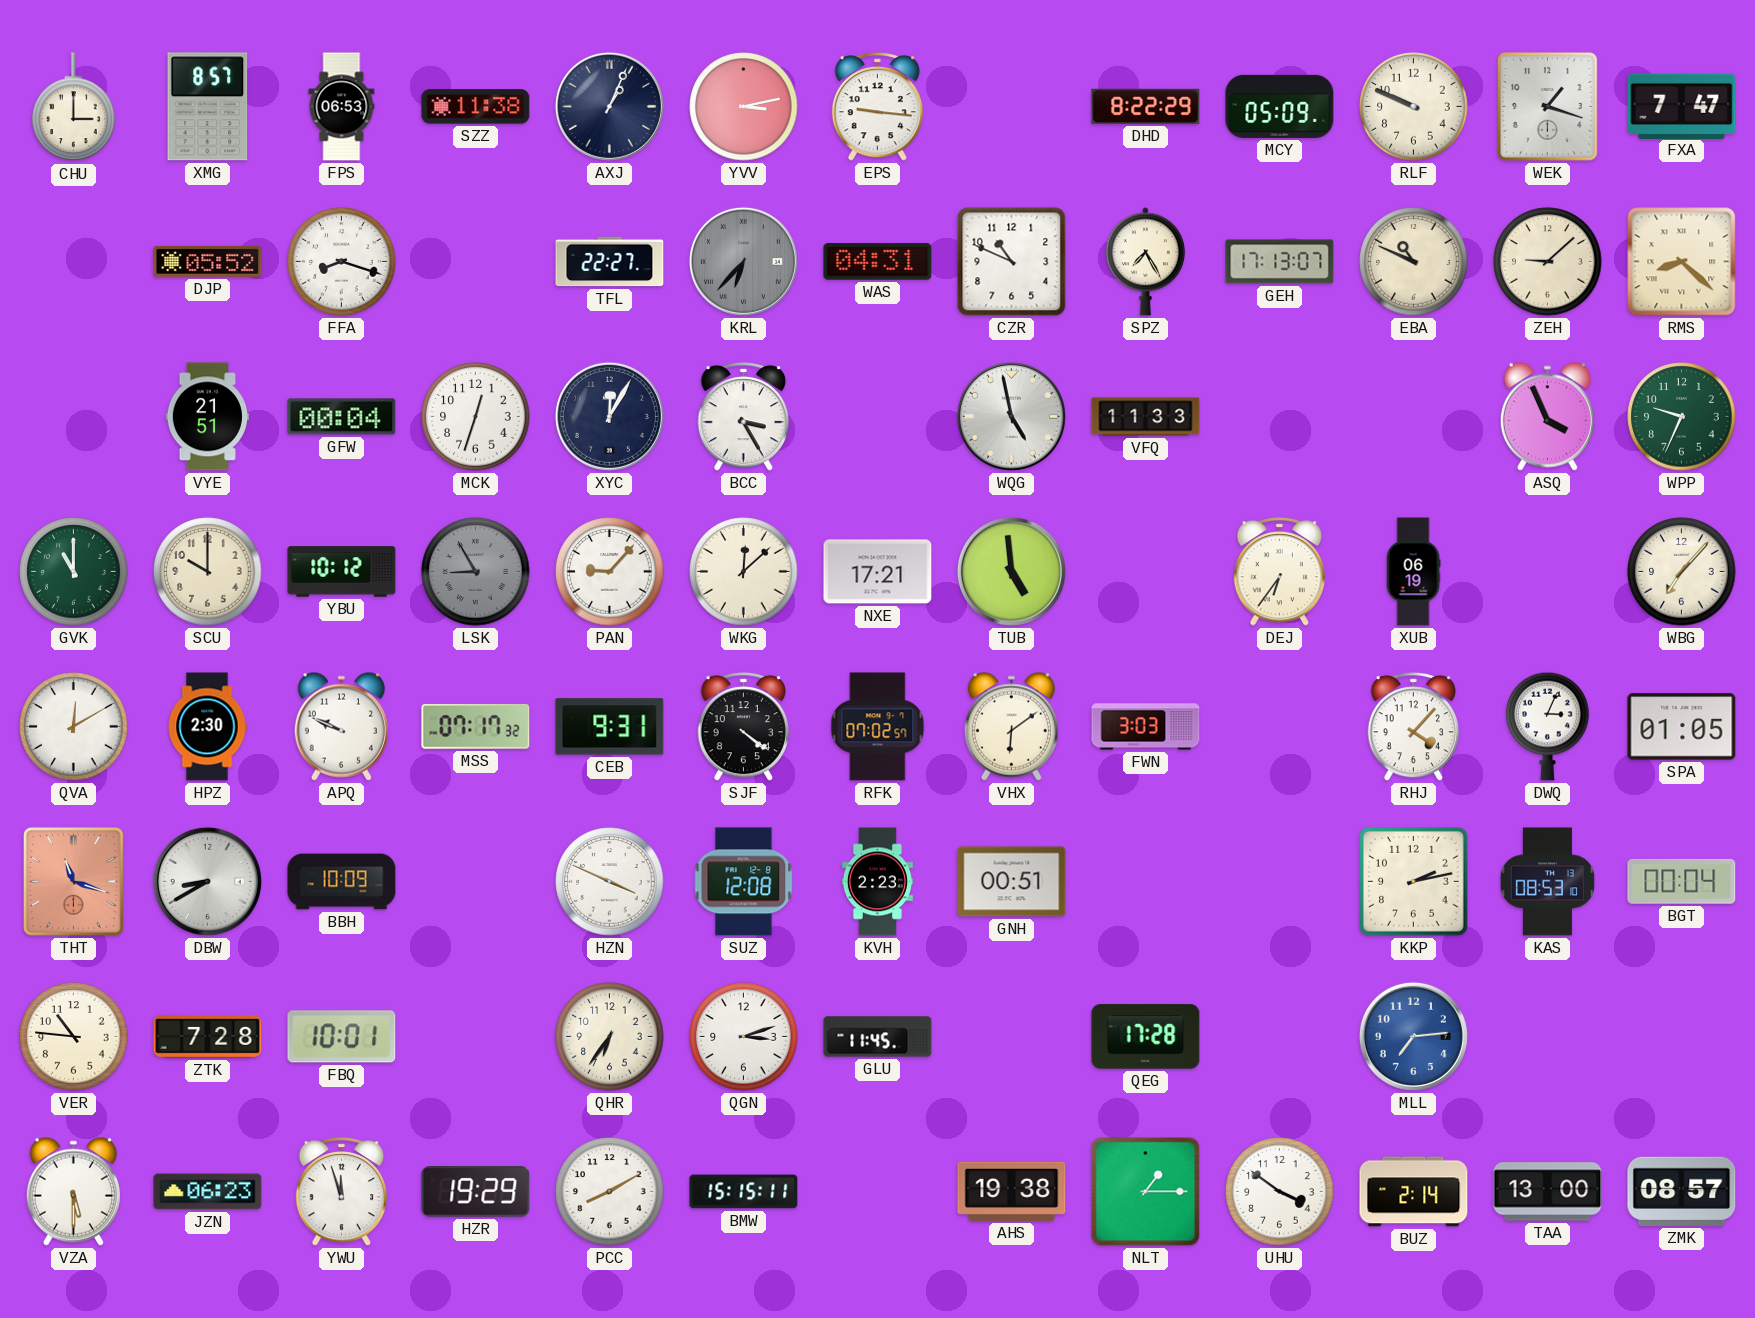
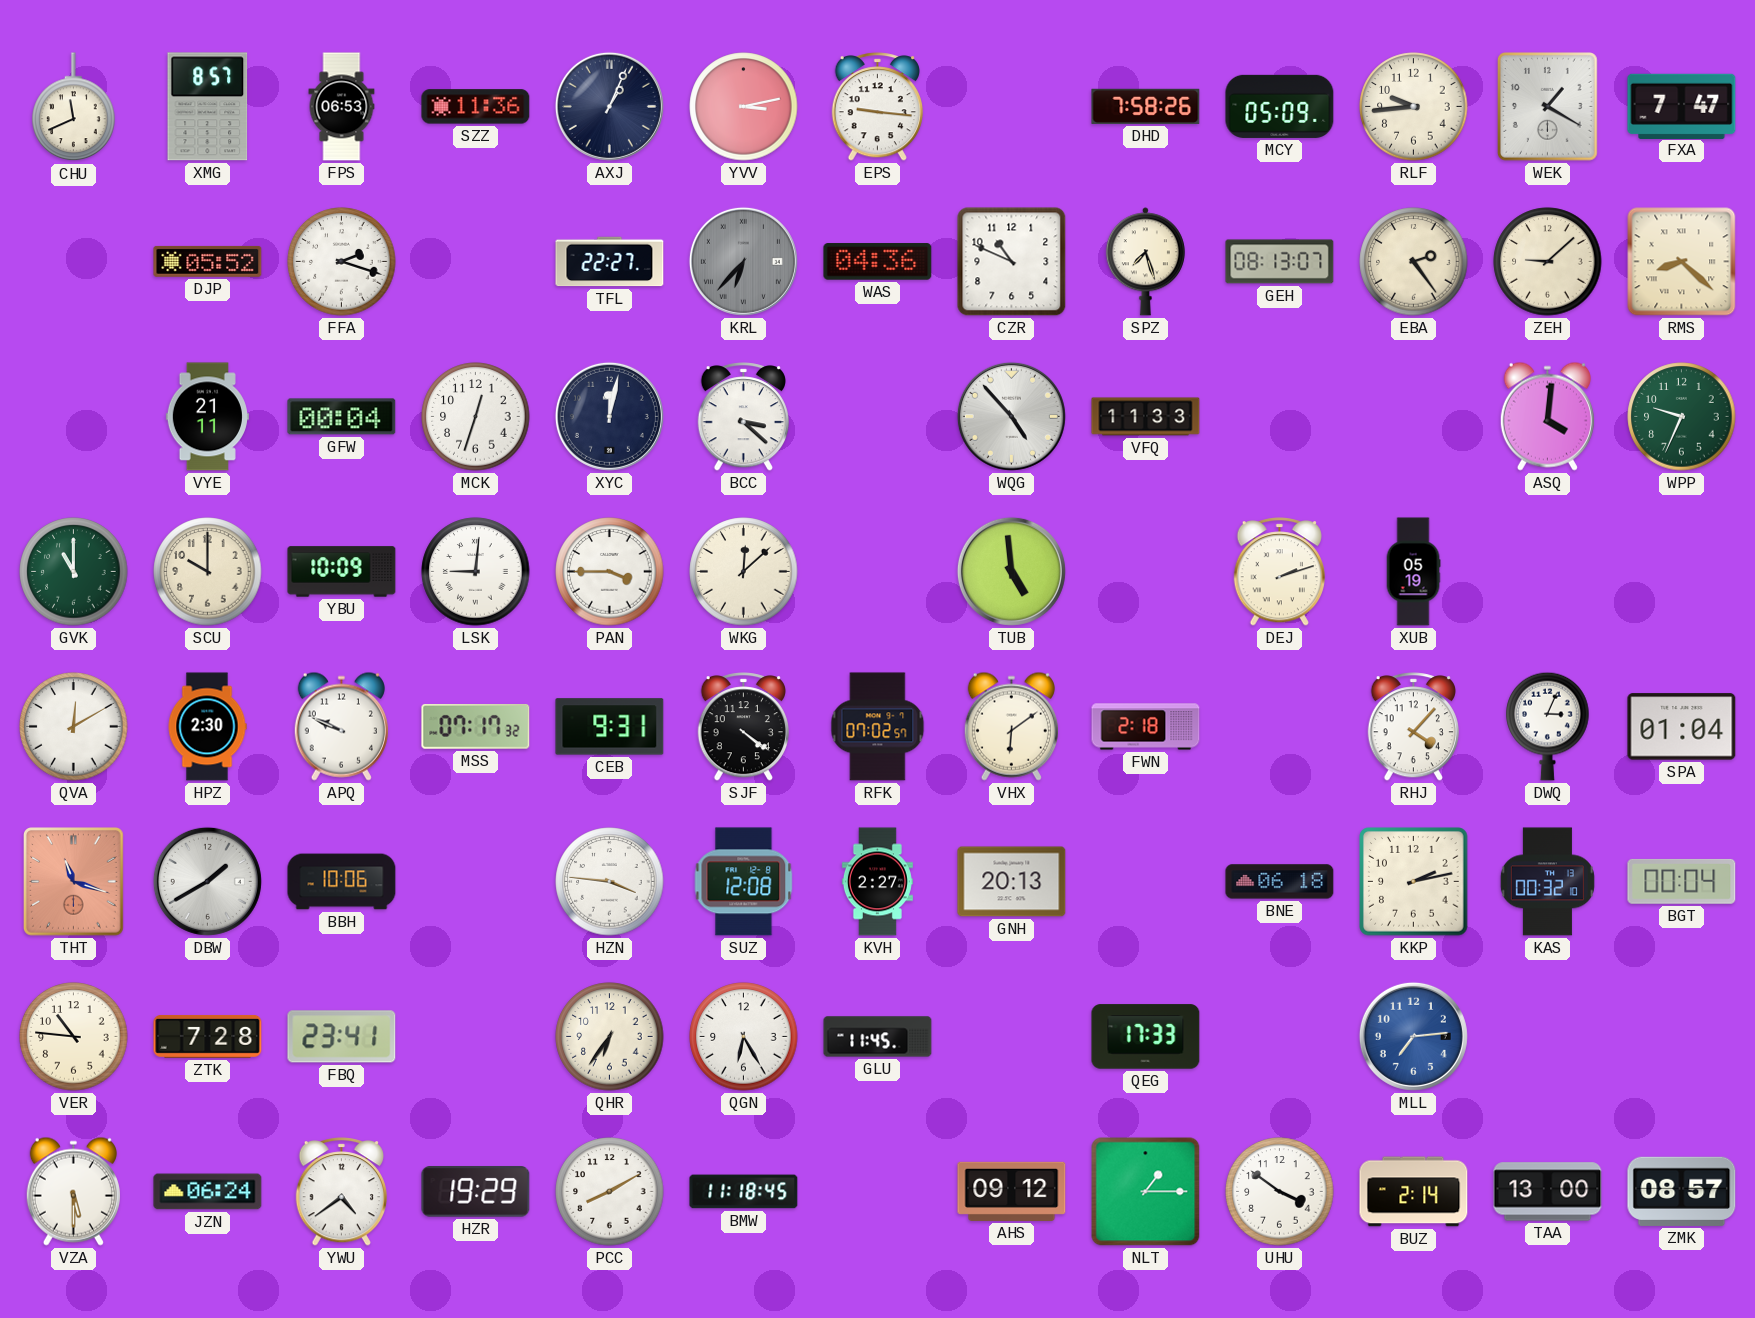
CHU: 3:00 -> 11:41 (74, 107)
SZZ: 11:38 -> 11:36 (476, 107)
DHD: 8:22 -> 7:58 (1146, 106)
RLF: 9:49 -> 9:44 (1414, 107)
WEK: 1:18 -> 1:20 (1548, 107)
FFA: 8:18 -> 2:18 (342, 262)
WAS: 04:31 -> 04:36 (878, 262)
SPZ: 7:25 -> 7:27 (1145, 262)
GEH: 17:13 -> 08:13 (1280, 262)
EBA: 10:49 -> 2:24 (1414, 262)
VYE: 21:51 -> 21:11 (207, 417)
XYC: 12:05 -> 12:02 (609, 416)
BCC: 3:25 -> 3:22 (743, 417)
WQG: 4:58 -> 4:53 (1011, 416)
ASQ: 3:56 -> 4:01 (1547, 416)
YBU: 10:12 -> 10:09 (342, 572)
LSK: 8:55 -> 9:01 (476, 572)
LSK dial: grey -> white (476, 572)
PAN: 9:07 -> 3:45 (610, 572)
NXE: 17:21 -> none (878, 572)
DEJ: 6:36 -> 2:12 (1279, 572)
XUB: 06:19 -> 05:19 (1413, 572)
WBG: 7:07 -> none (1682, 572)
FWN: 3:03 -> 2:18 (1146, 727)
SPA: 01:05 -> 01:04 (1682, 727)
DBW: 8:40 -> 1:40 (207, 881)
BBH: 10:09 -> 10:06 (342, 882)
HZN: 3:49 -> 3:46 (610, 882)
KVH: 2:23 -> 2:27 (877, 882)
GNH: 00:51 -> 20:13 (1012, 882)
BNE: none -> 06:18 (1280, 882)
KAS: 08:53 -> 00:32 (1547, 882)
FBQ: 10:01 -> 23:41 (342, 1037)
QGN: 3:12 -> 6:25 (744, 1037)
QEG: 17:28 -> 17:33 (1146, 1037)
JZN: 06:23 -> 06:24 (208, 1192)
YWU: 11:57 -> 4:39 (341, 1192)
BMW: 15:15 -> 11:18 (744, 1192)
AHS: 19:38 -> 09:12 (1012, 1191)
